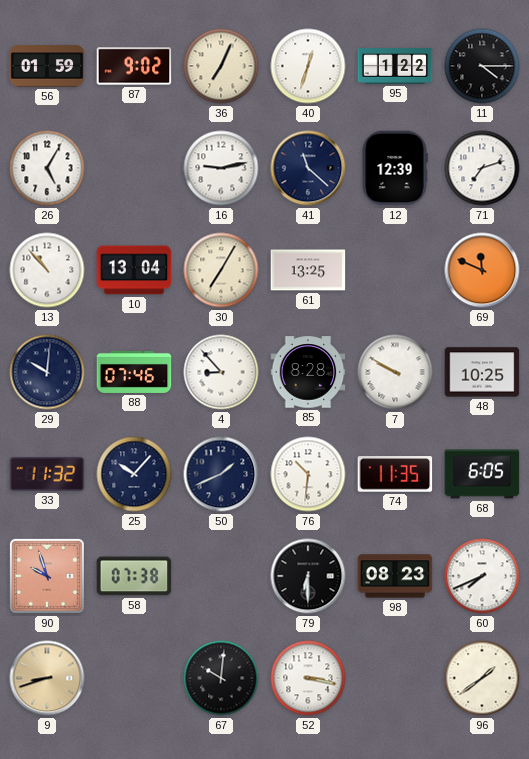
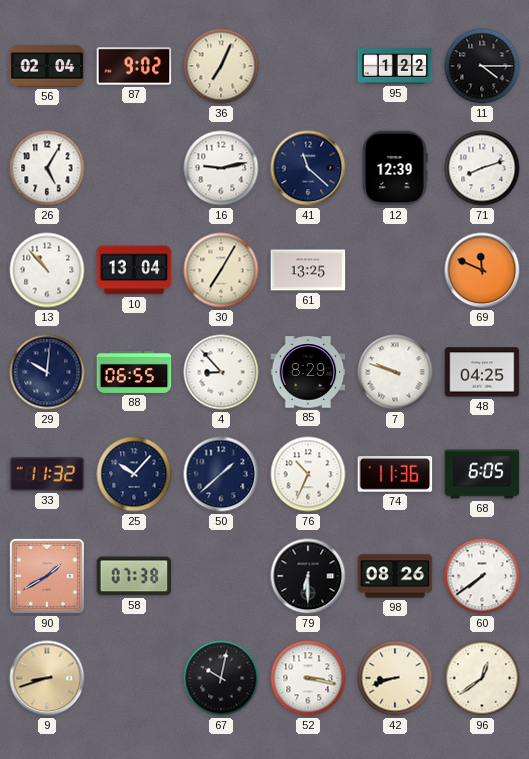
56: 01:59 -> 02:04 (47, 66)
40: 12:33 -> none (308, 66)
71: 7:12 -> 8:12 (482, 168)
88: 07:46 -> 06:55 (134, 372)
85: 8:28 -> 8:29 (308, 372)
7: 9:50 -> 9:48 (395, 372)
48: 10:25 -> 04:25 (482, 372)
50: 1:41 -> 1:38 (221, 474)
76: 10:31 -> 10:34 (308, 474)
74: 11:35 -> 11:36 (395, 474)
90: 9:57 -> 1:40 (47, 576)
98: 08:23 -> 08:26 (395, 576)
60: 7:41 -> 7:39 (482, 576)
67: 10:01 -> 10:02 (221, 678)
42: none -> 8:42 (395, 678)
96: 1:39 -> 12:39 (482, 678)
